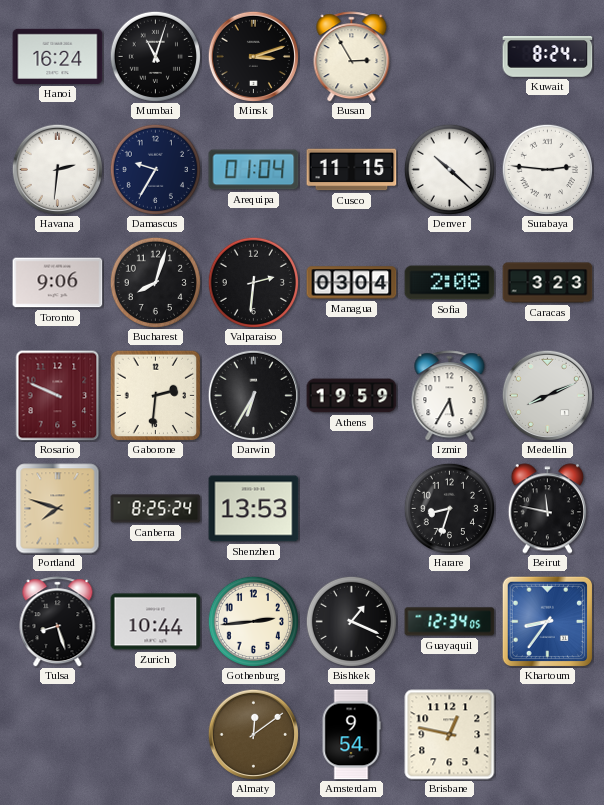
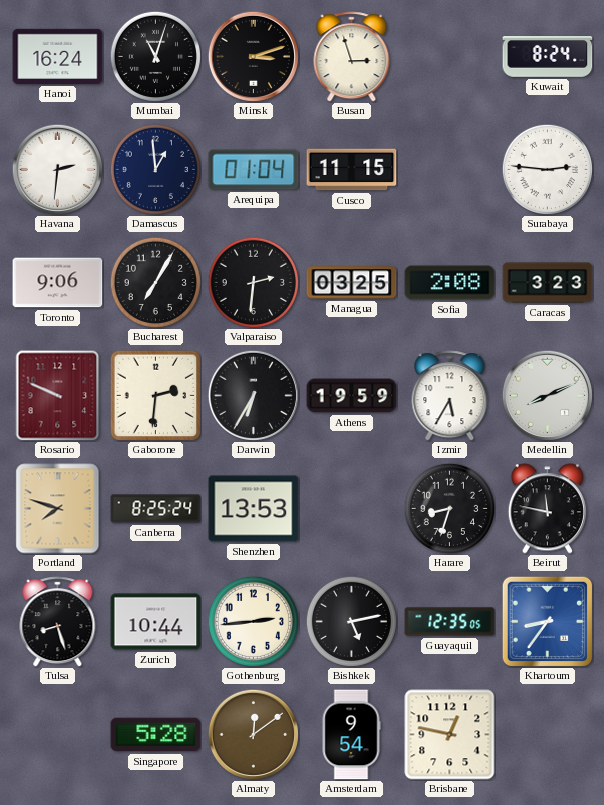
Busan: 2:55 -> 2:57 (352, 57)
Damascus: 9:35 -> 12:59 (155, 169)
Denver: 10:22 -> none (449, 169)
Bucharest: 8:03 -> 7:05 (155, 282)
Managua: 03:04 -> 03:25 (352, 283)
Bishkek: 1:19 -> 5:13 (351, 621)
Guayaquil: 12:34 -> 12:35 (450, 622)
Singapore: none -> 5:28 (156, 735)
